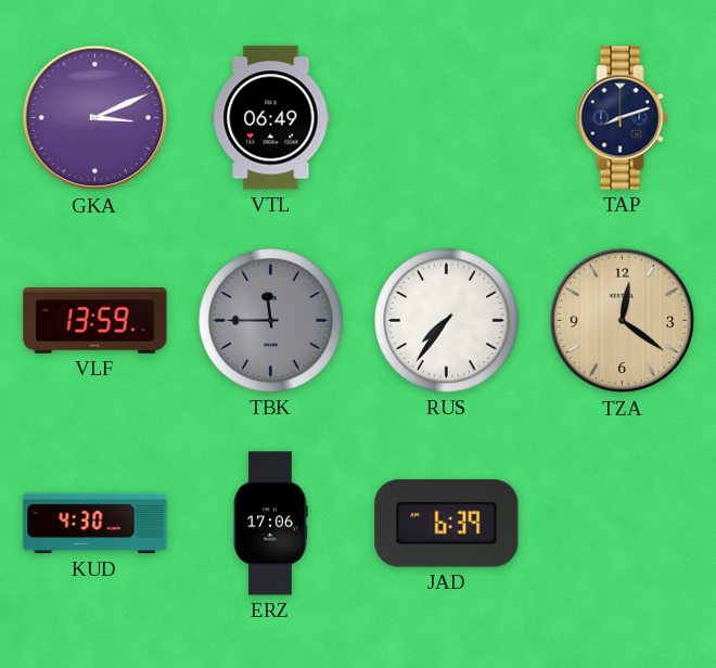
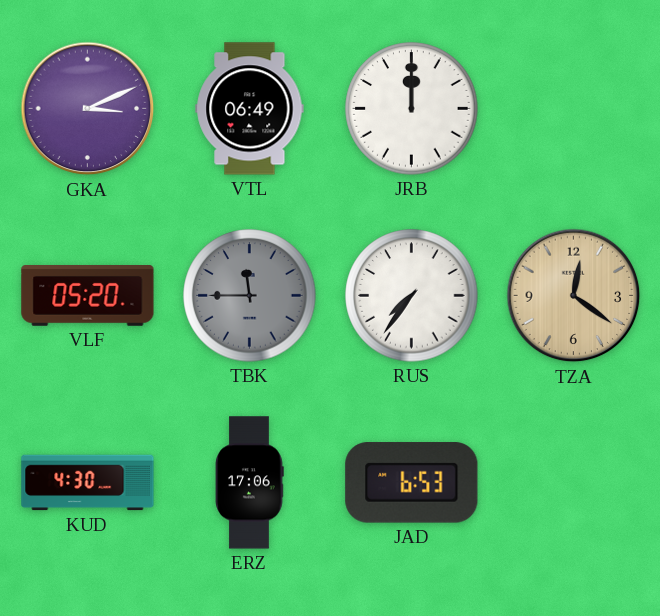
JRB: none -> 12:00 (412, 109)
TAP: 8:12 -> none (623, 118)
VLF: 13:59 -> 05:20 (88, 296)
JAD: 6:39 -> 6:53 (412, 483)
